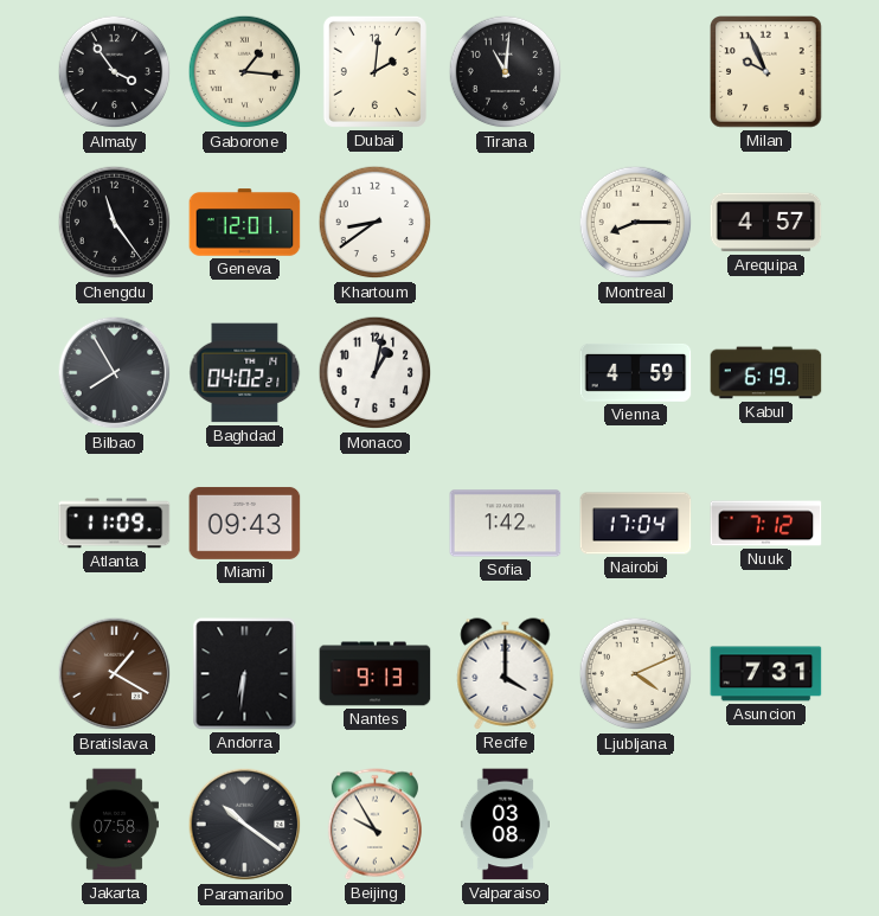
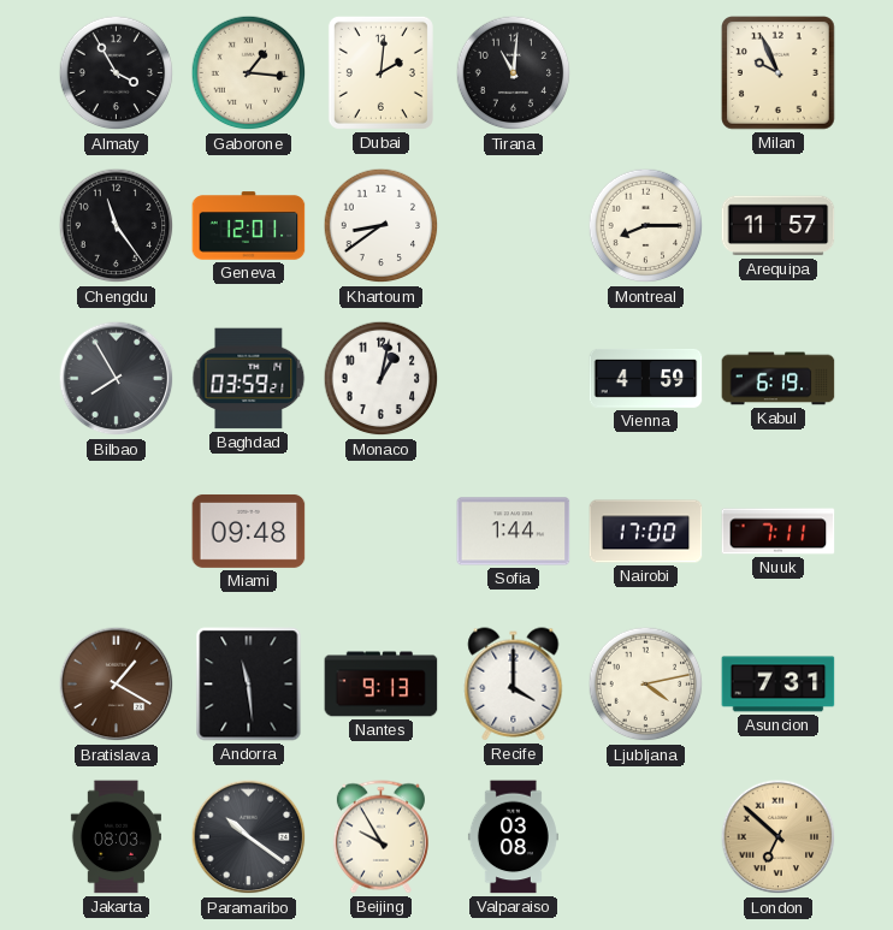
Almaty: 3:54 -> 3:55 (117, 73)
Arequipa: 4:57 -> 11:57 (779, 226)
Baghdad: 04:02 -> 03:59 (249, 379)
Atlanta: 11:09 -> none (115, 524)
Miami: 09:43 -> 09:48 (249, 531)
Sofia: 1:42 -> 1:44 (514, 532)
Nairobi: 17:04 -> 17:00 (646, 532)
Nuuk: 7:12 -> 7:11 (779, 532)
Andorra: 6:31 -> 11:29 (249, 685)
Ljubljana: 4:11 -> 4:13 (646, 685)
Jakarta: 07:58 -> 08:03 (116, 837)
London: none -> 6:52 (779, 837)
